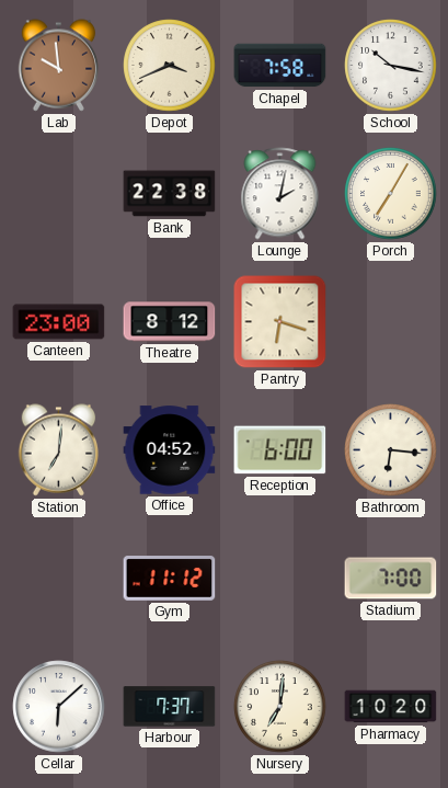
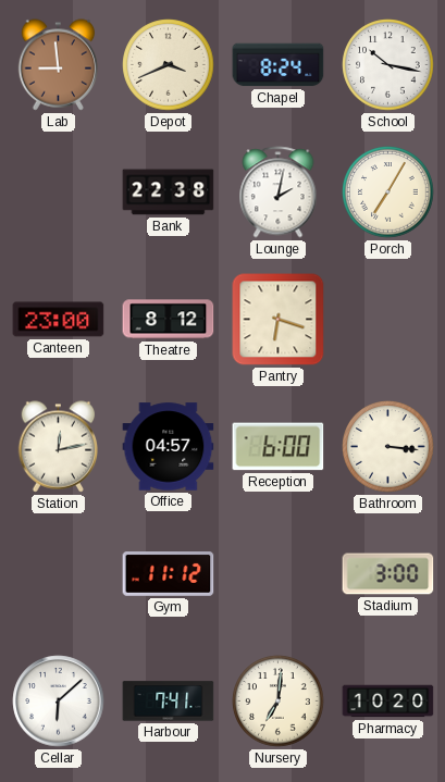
Lab: 9:59 -> 8:59 (59, 65)
Chapel: 7:58 -> 8:24 (279, 65)
Station: 7:01 -> 12:13 (59, 447)
Office: 04:52 -> 04:57 (169, 447)
Bathroom: 6:16 -> 3:16 (388, 447)
Stadium: 7:00 -> 3:00 (388, 574)
Harbour: 7:37 -> 7:41 (169, 702)
